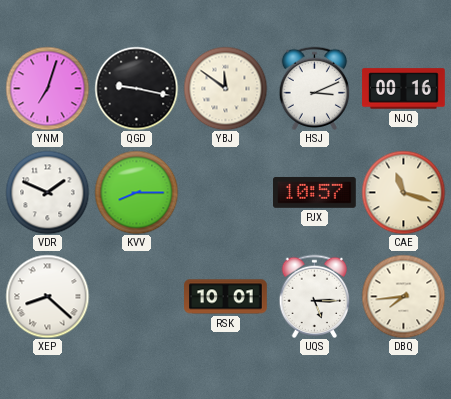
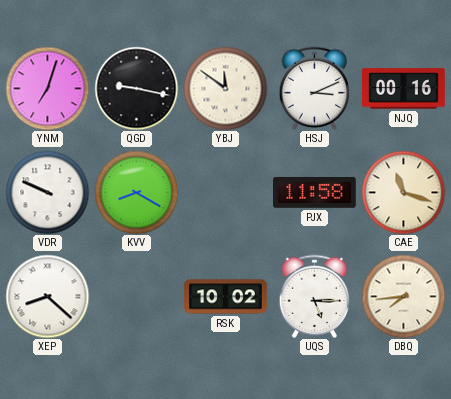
VDR: 1:49 -> 9:49 (47, 192)
KVV: 8:15 -> 8:20 (136, 192)
PJX: 10:57 -> 11:58 (315, 192)
RSK: 10:01 -> 10:02 (226, 297)
